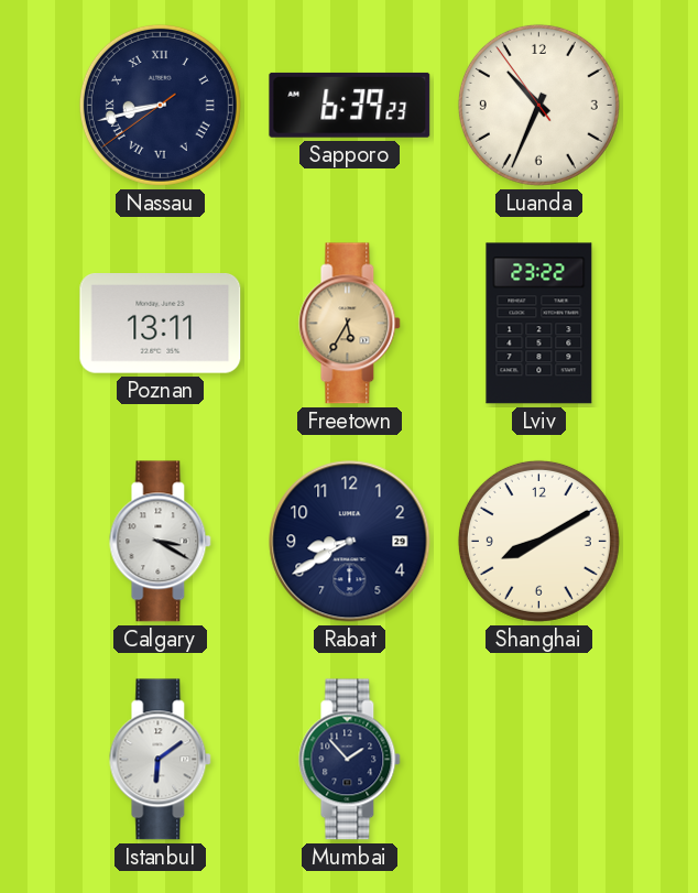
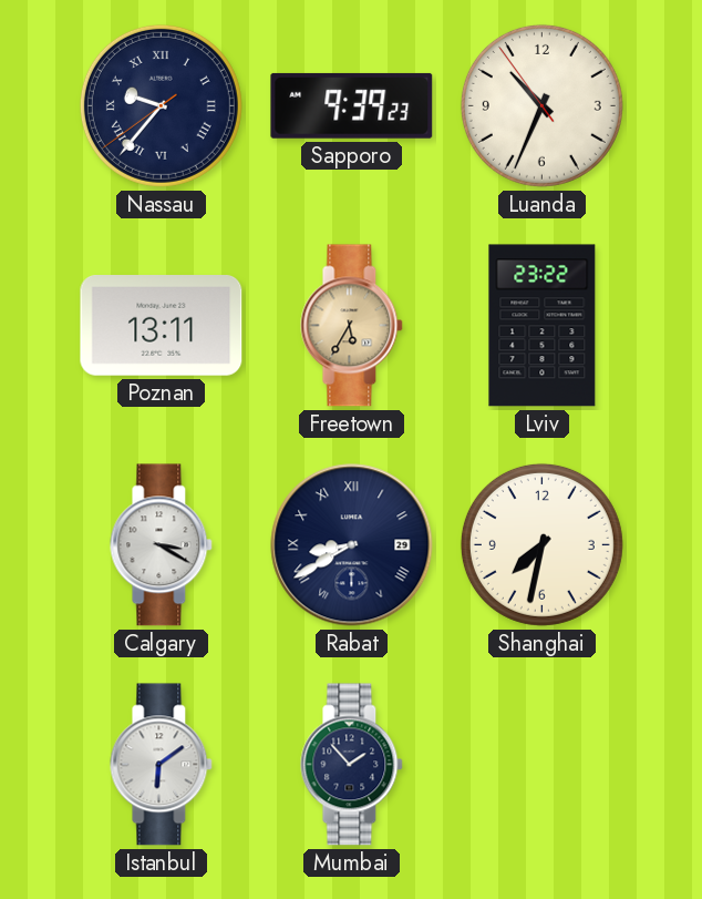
Nassau: 8:42 -> 9:36 (161, 105)
Sapporo: 6:39 -> 9:39 (352, 105)
Rabat numerals: Arabic -> Roman (352, 545)
Shanghai: 8:10 -> 7:32 (541, 544)
